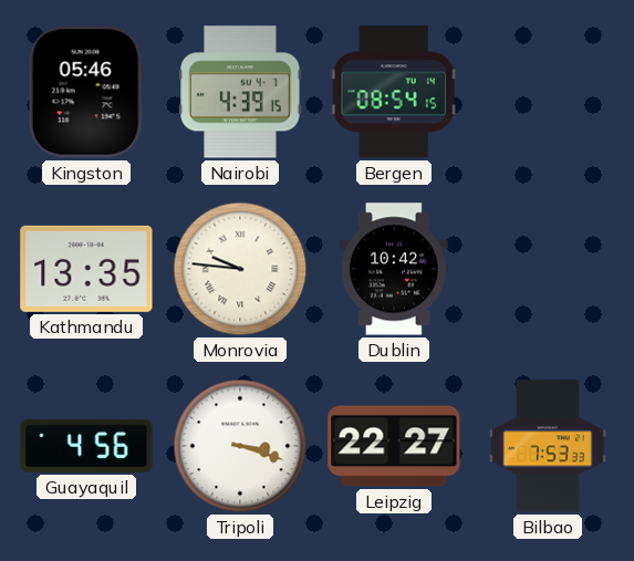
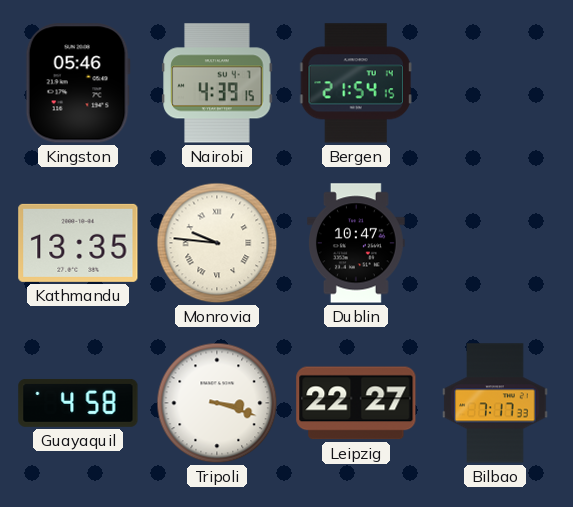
Bergen: 08:54 -> 21:54 (356, 83)
Dublin: 10:42 -> 10:47 (356, 243)
Guayaquil: 4:56 -> 4:58 (78, 403)
Bilbao: 7:53 -> 7:17 (495, 403)
